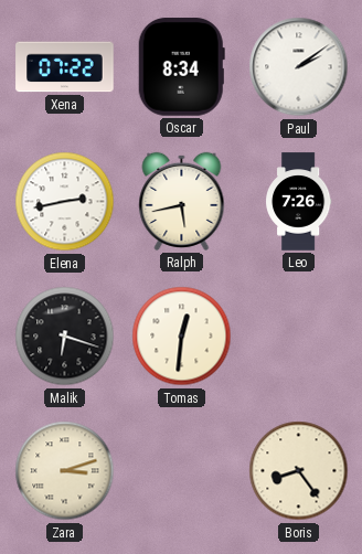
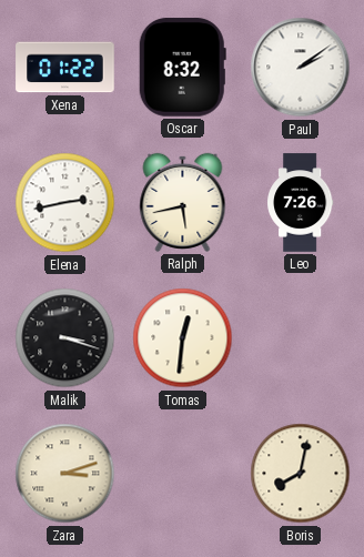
Xena: 07:22 -> 01:22 (65, 68)
Oscar: 8:34 -> 8:32 (182, 68)
Malik: 6:18 -> 3:18 (65, 338)
Boris: 8:24 -> 8:02 (301, 474)
